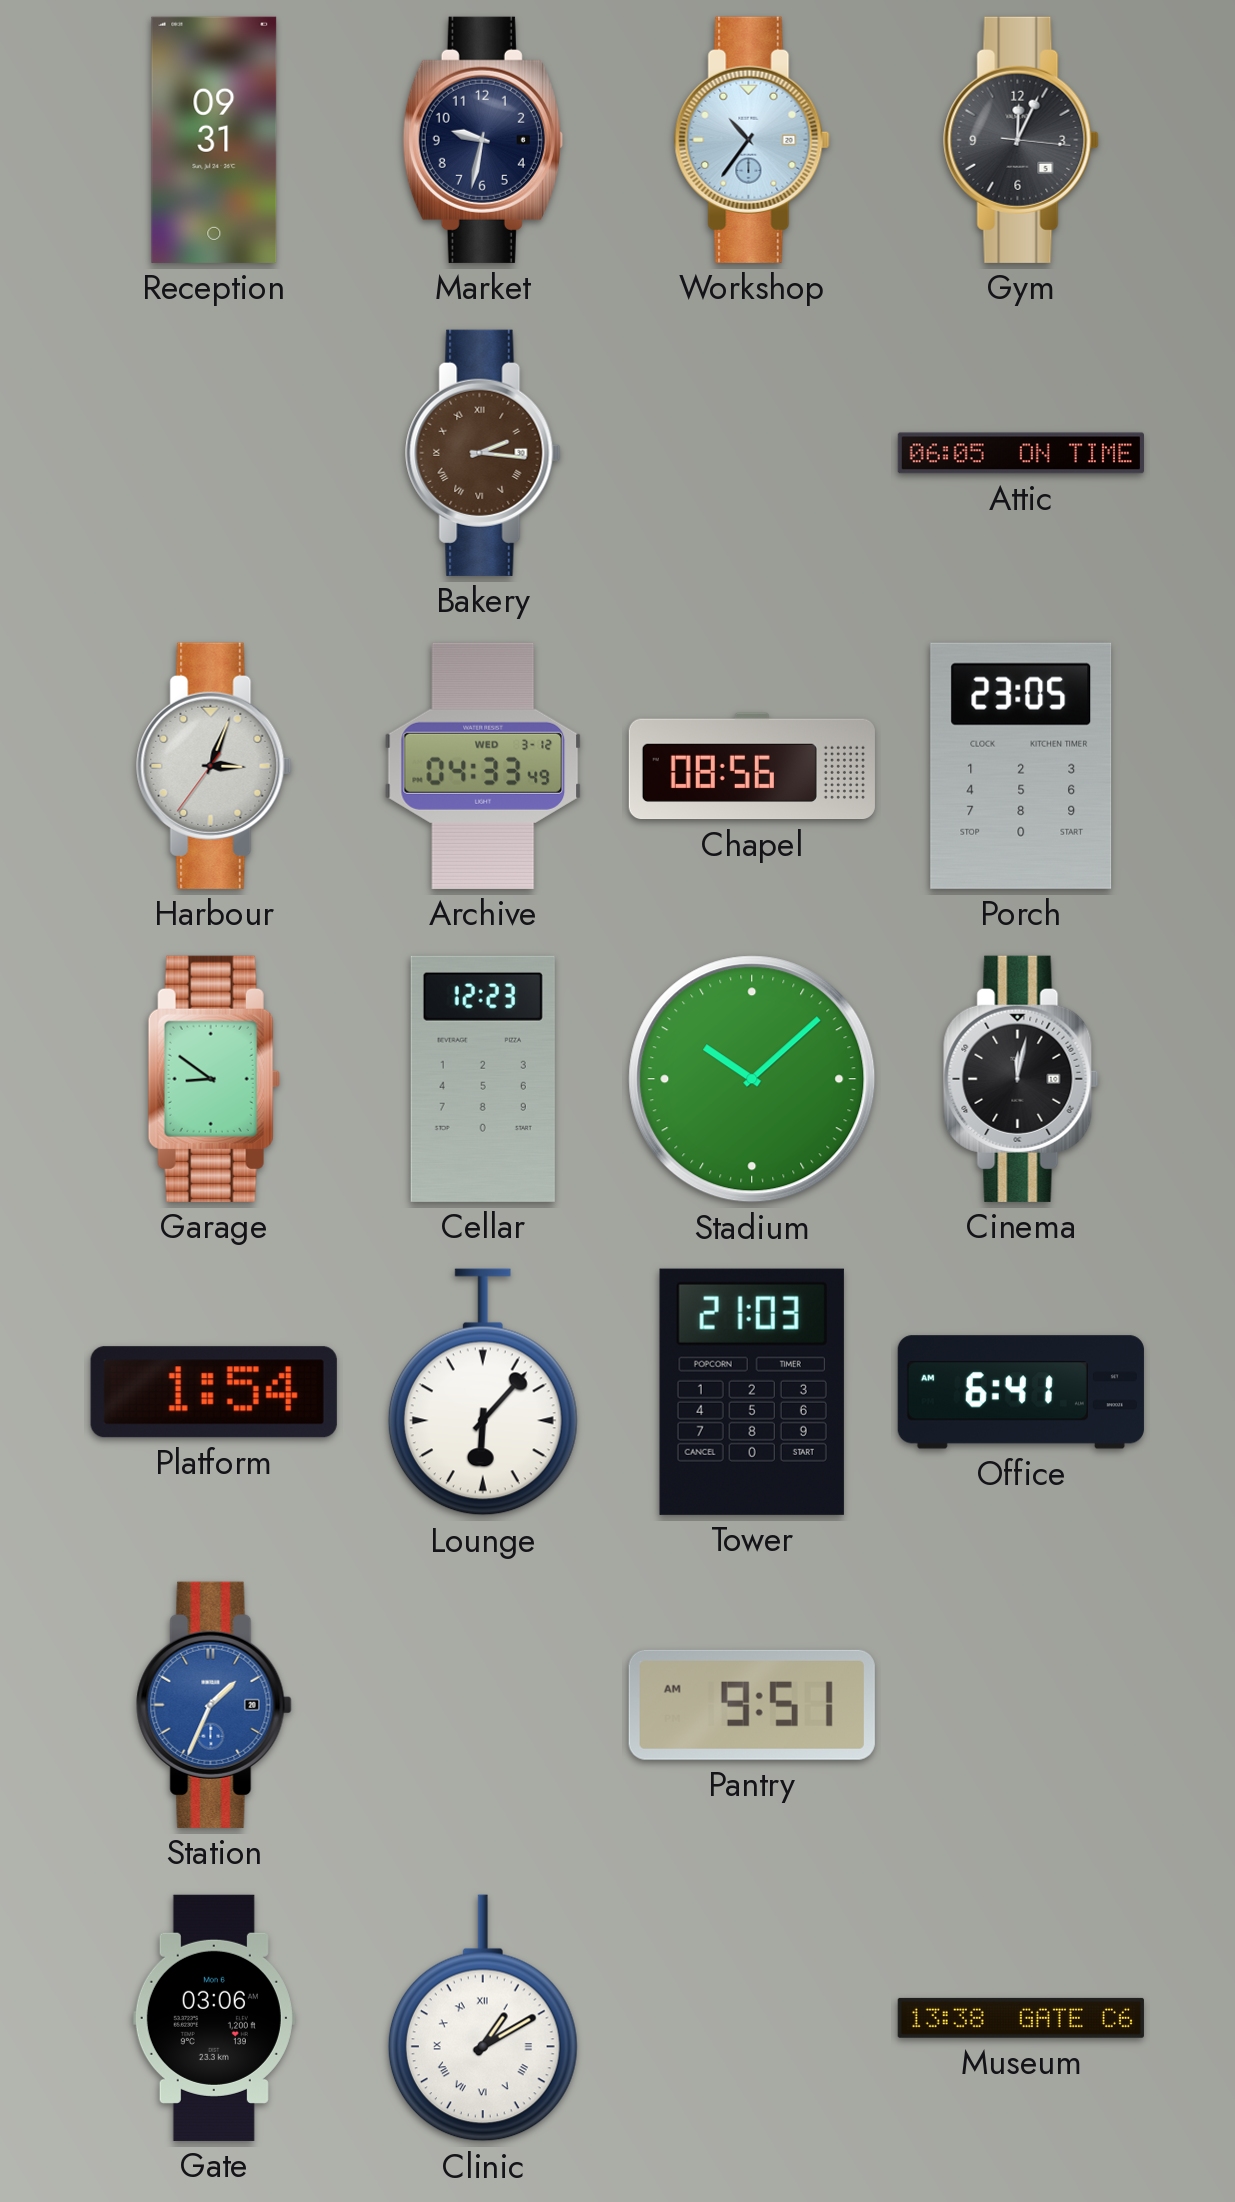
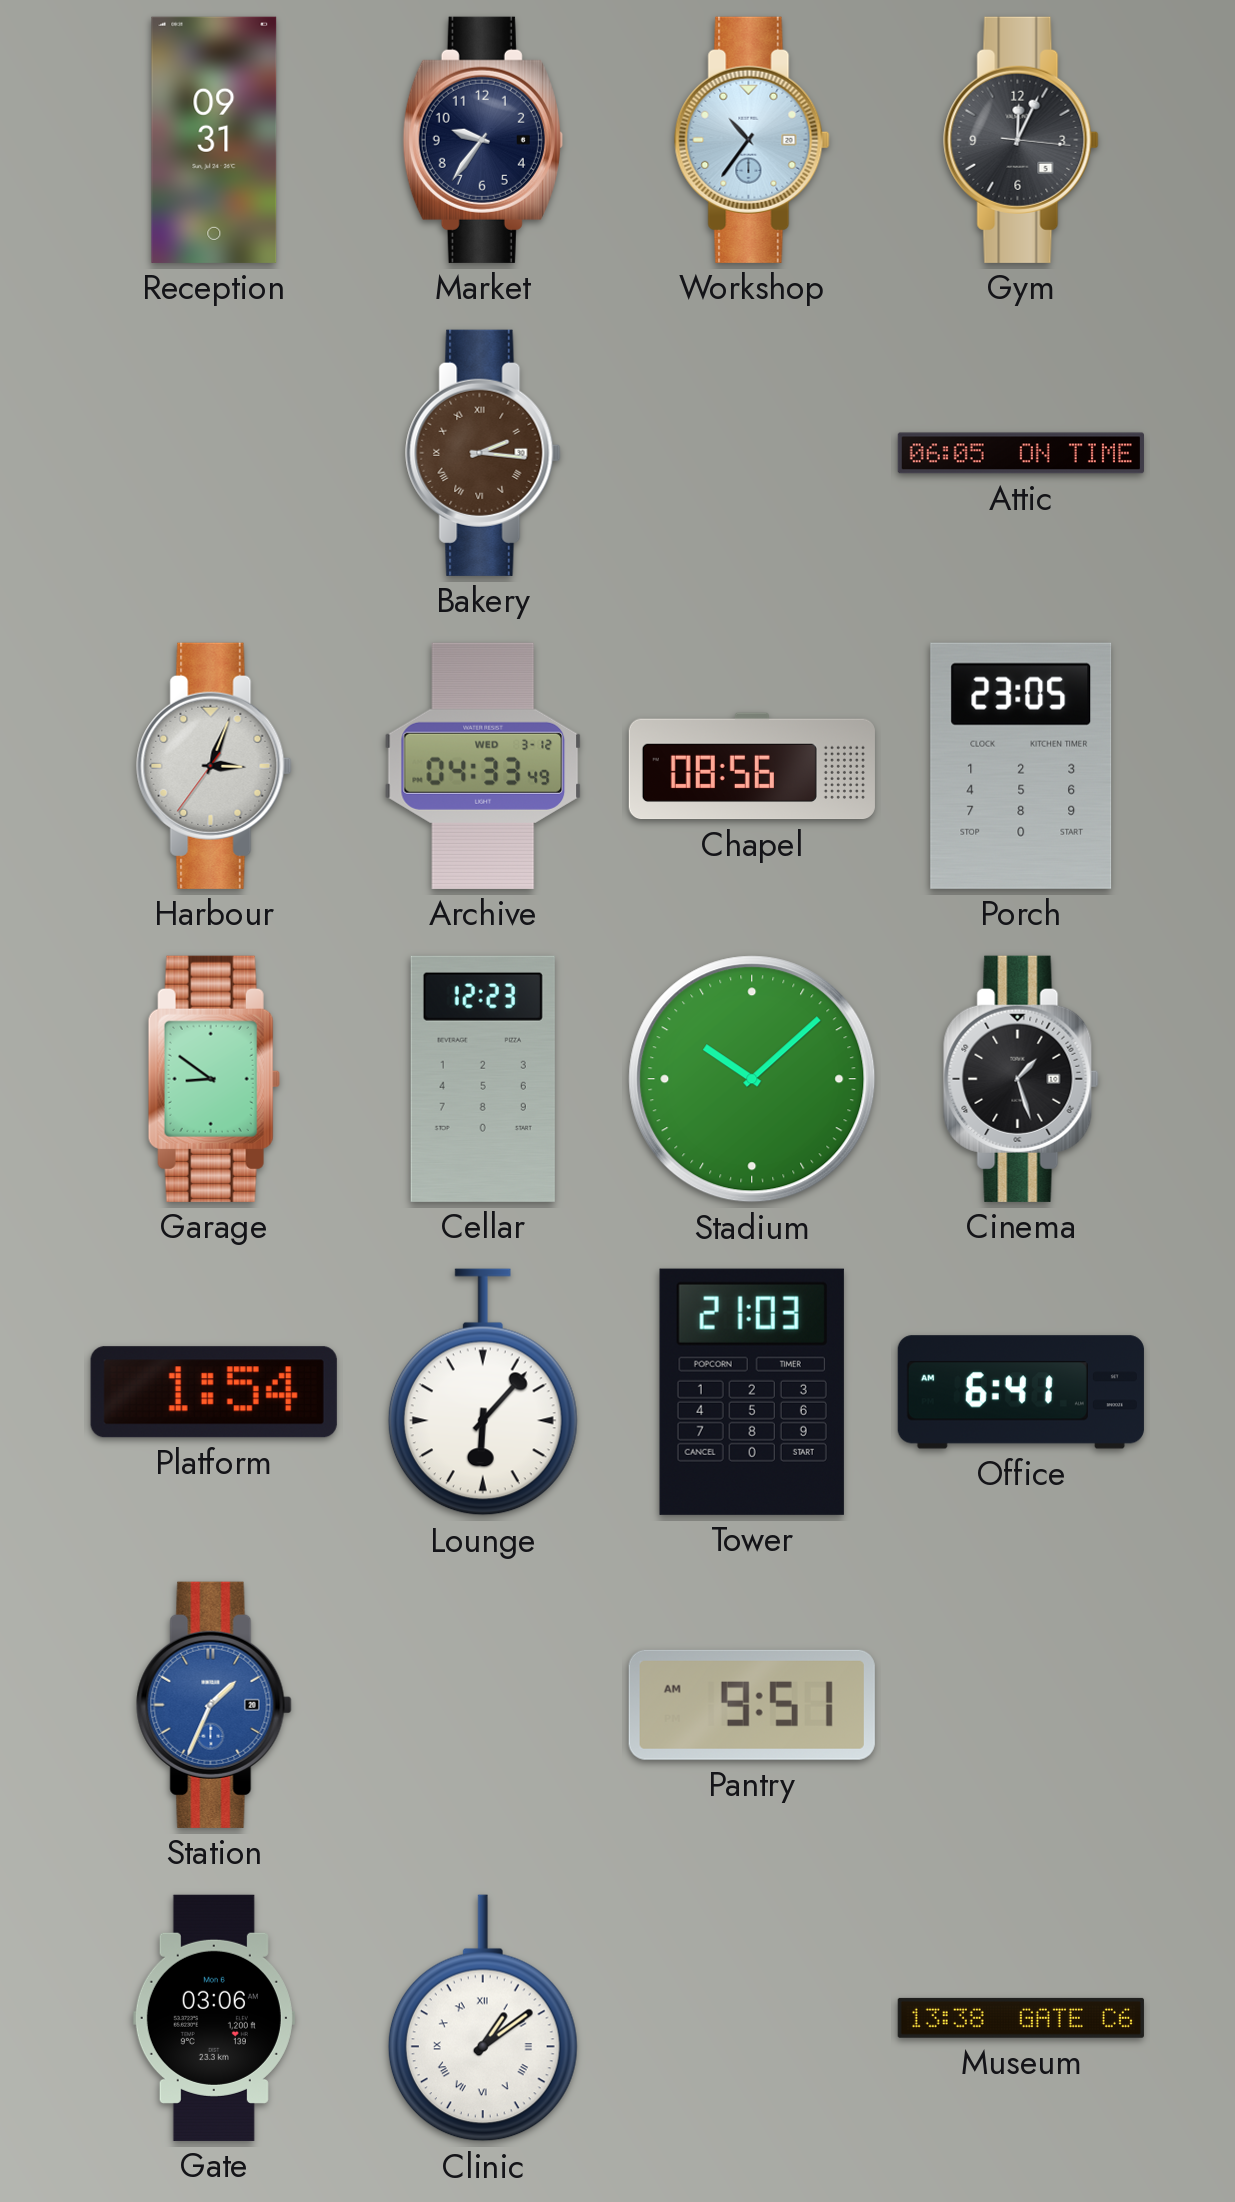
Market: 9:32 -> 9:36 (483, 140)
Cinema: 12:02 -> 1:27 (1021, 1079)
Clinic: 1:10 -> 1:09 (483, 2018)
